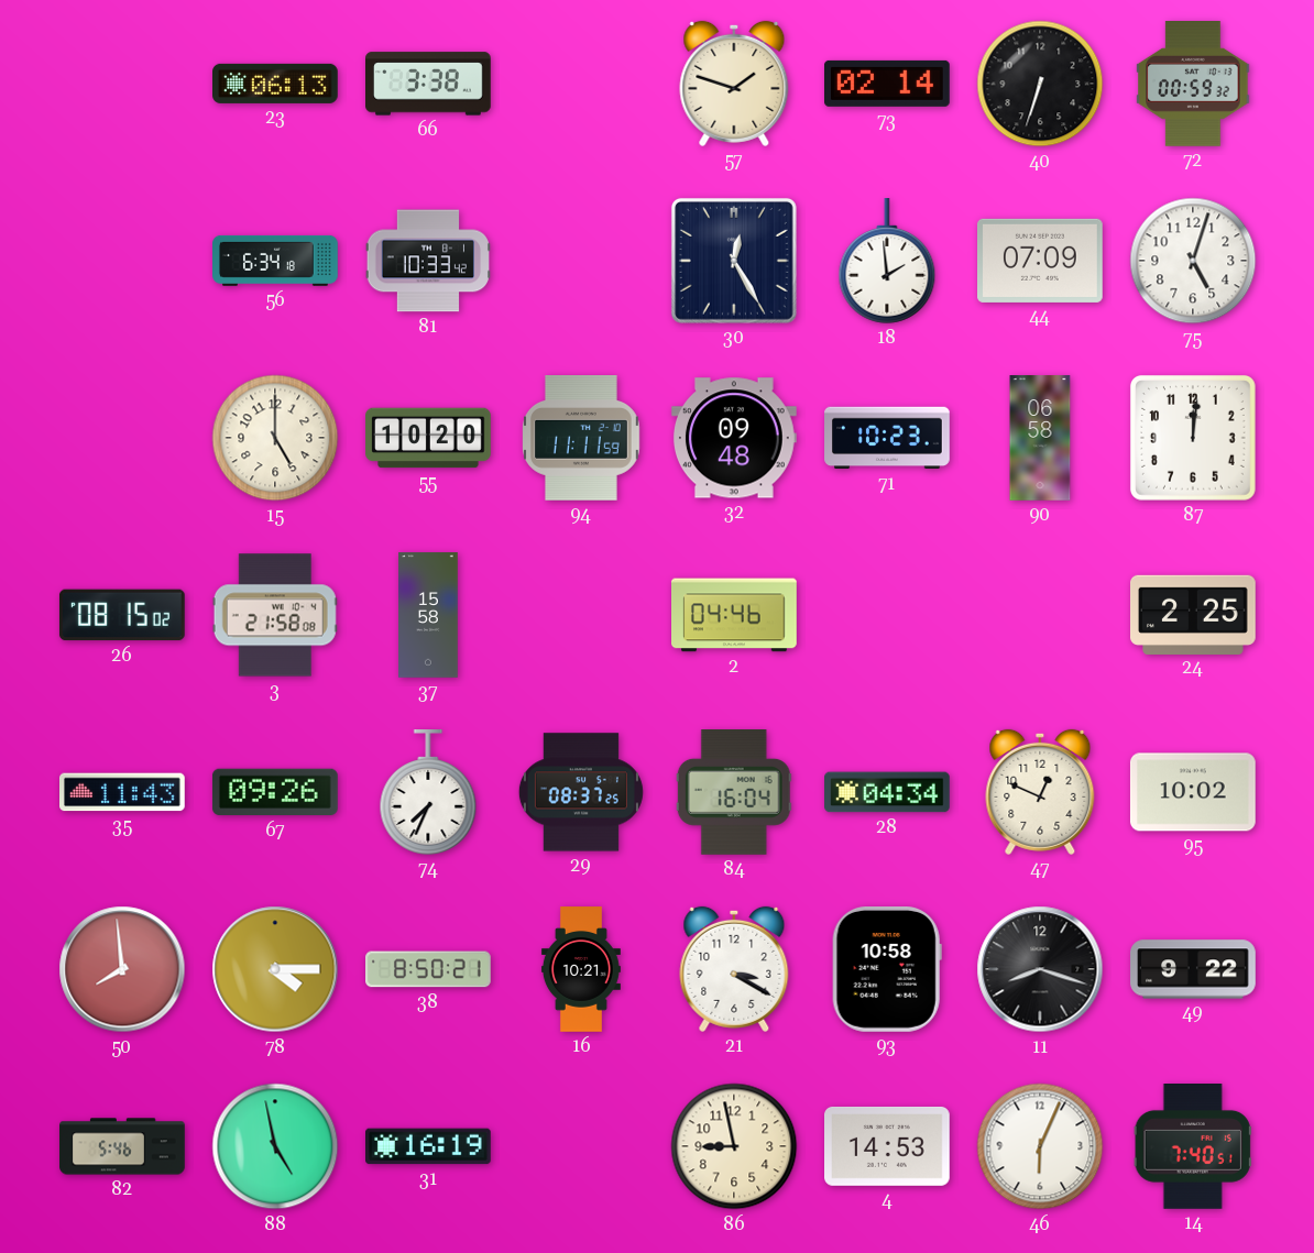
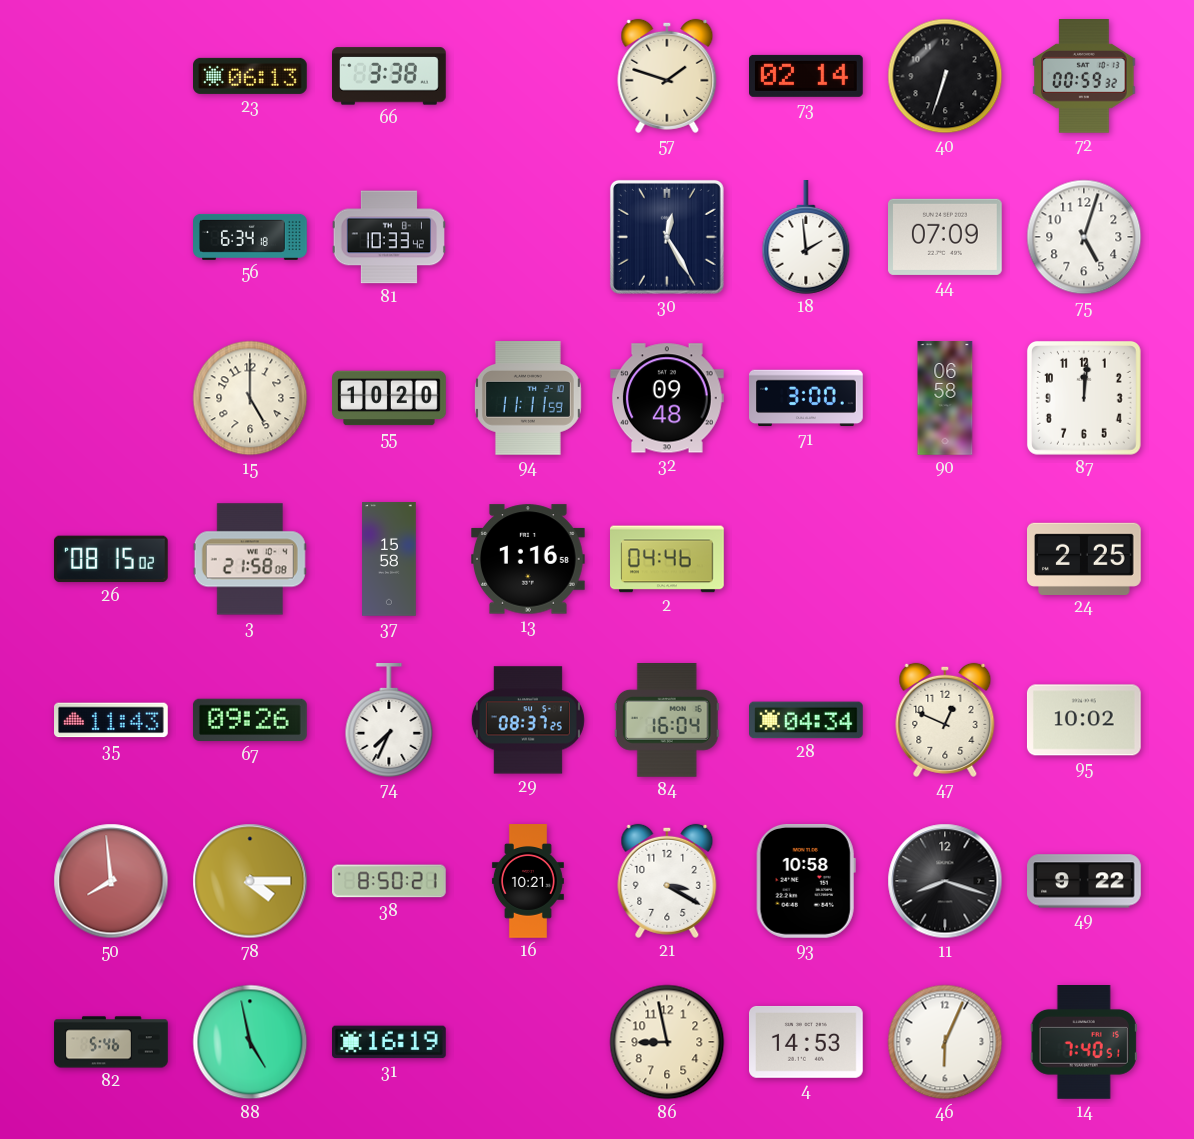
71: 10:23 -> 3:00 (806, 398)
13: none -> 1:16 (529, 559)
